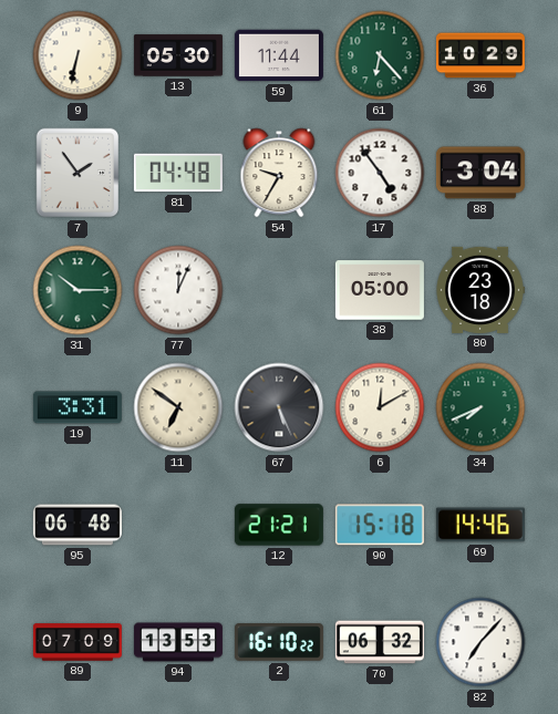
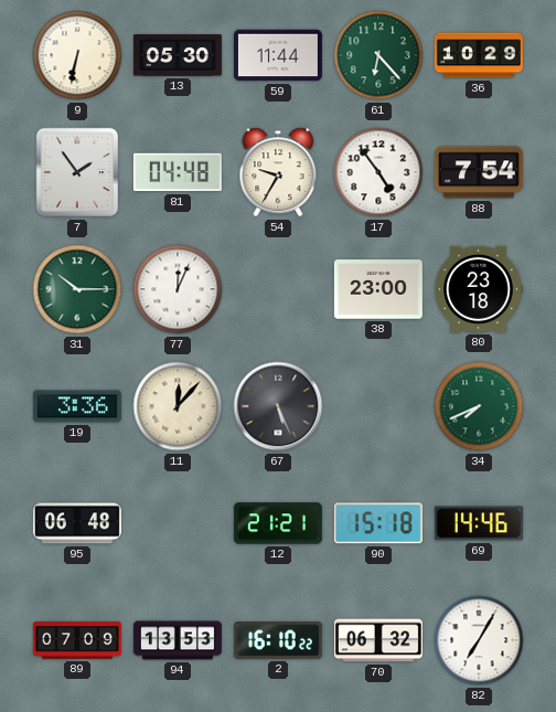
88: 3:04 -> 7:54 (479, 172)
38: 05:00 -> 23:00 (378, 289)
19: 3:31 -> 3:36 (77, 406)
11: 6:51 -> 12:07 (178, 406)
6: 12:10 -> none (380, 407)
82: 7:07 -> 7:05 (479, 640)
